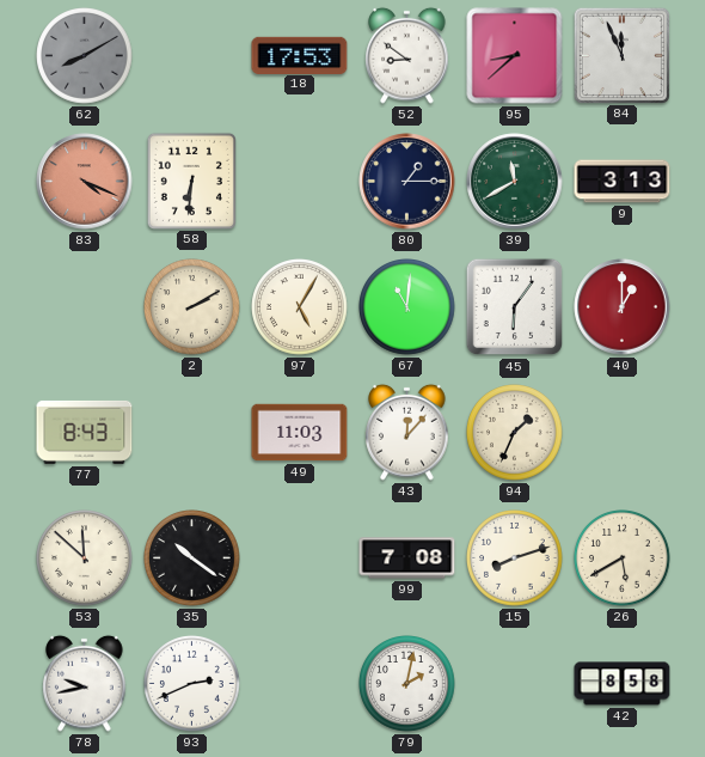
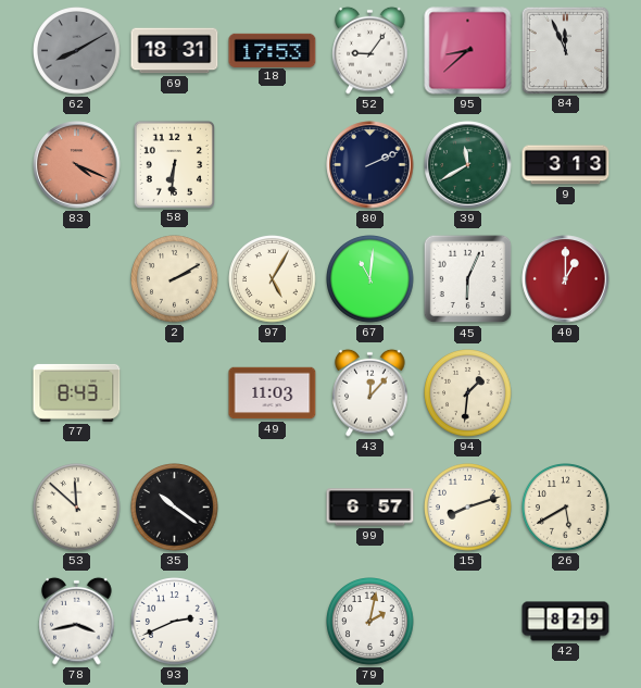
69: none -> 18:31 (175, 51)
52: 8:51 -> 9:06 (370, 50)
80: 1:15 -> 2:11 (370, 165)
45: 6:06 -> 6:04 (468, 279)
94: 1:34 -> 1:31 (468, 393)
99: 7:08 -> 6:57 (370, 508)
78: 9:43 -> 3:43 (77, 621)
42: 8:58 -> 8:29 (566, 622)
